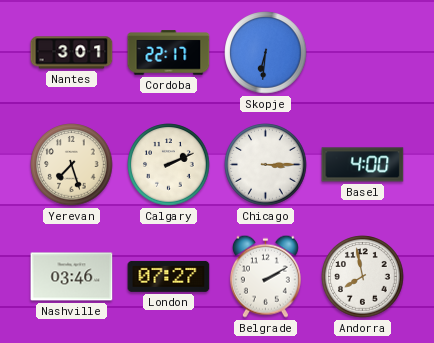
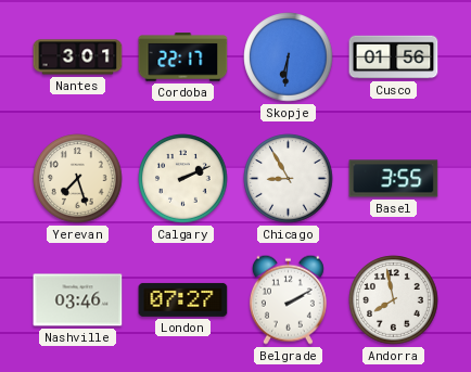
Cusco: none -> 01:56 (394, 57)
Chicago: 3:15 -> 8:55 (289, 179)
Basel: 4:00 -> 3:55 (394, 179)
